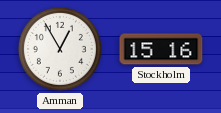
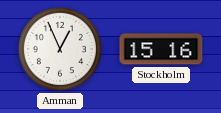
Amman: 12:55 -> 12:56 (60, 49)
